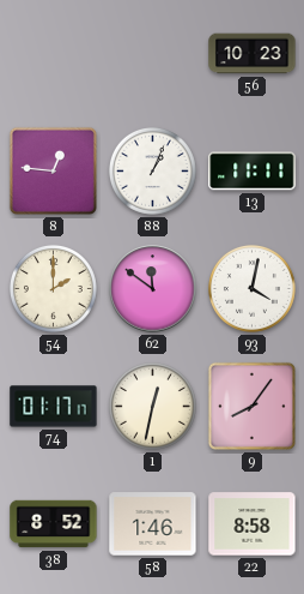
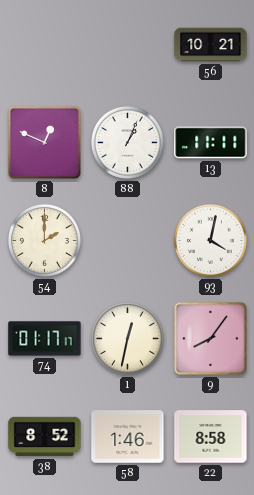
56: 10:23 -> 10:21 (211, 45)
8: 12:46 -> 12:49 (44, 142)
62: 11:51 -> none (153, 289)
